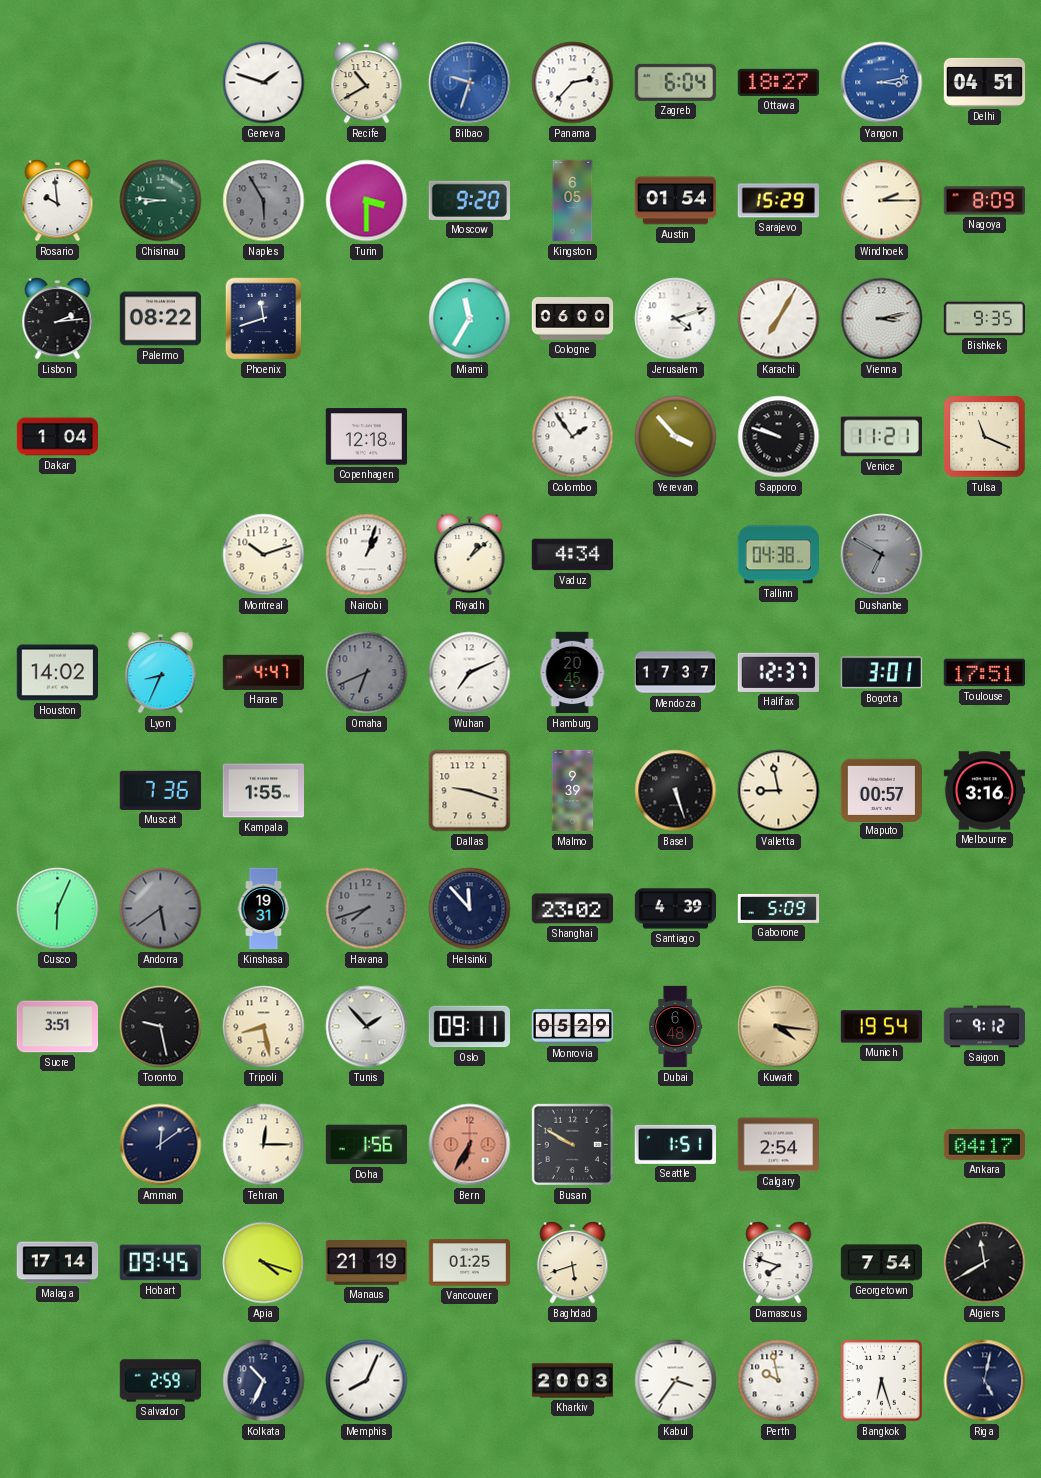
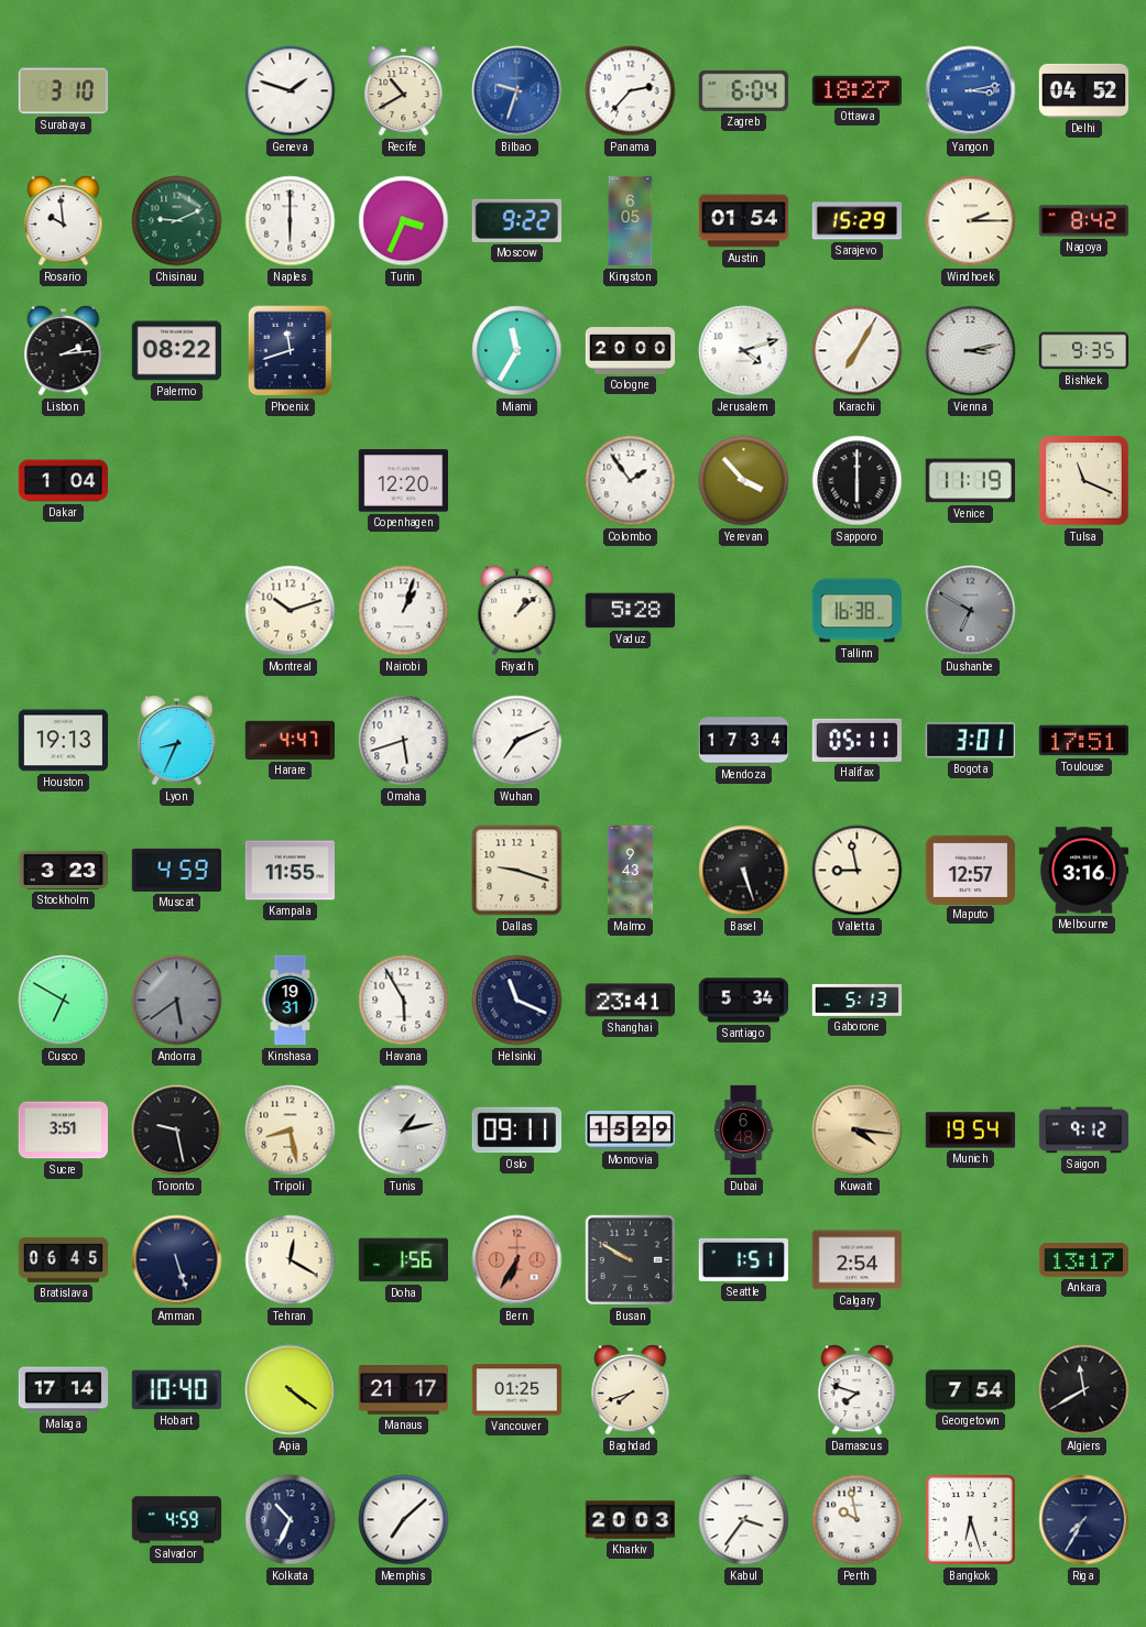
Surabaya: none -> 3:10 (63, 91)
Delhi: 04:51 -> 04:52 (1084, 90)
Chisinau: 8:46 -> 9:11 (177, 221)
Naples: 5:55 -> 6:00 (291, 221)
Naples dial: grey -> white (291, 221)
Turin: 3:30 -> 3:34 (404, 221)
Moscow: 9:20 -> 9:22 (516, 220)
Nagoya: 8:09 -> 8:42 (1084, 221)
Cologne: 06:00 -> 20:00 (631, 351)
Copenhagen: 12:18 -> 12:20 (403, 481)
Sapporo: 9:48 -> 6:00 (858, 481)
Venice: 11:21 -> 11:19 (970, 481)
Vaduz: 4:34 -> 5:28 (630, 611)
Tallinn: 04:38 -> 16:38 (856, 611)
Houston: 14:02 -> 19:13 (64, 741)
Omaha: 6:41 -> 5:42 (404, 741)
Omaha dial: grey -> white (404, 741)
Hamburg: 20:45 -> none (572, 673)
Mendoza: 17:37 -> 17:34 (744, 741)
Halifax: 12:37 -> 05:11 (856, 740)
Stockholm: none -> 3:23 (64, 870)
Muscat: 7:36 -> 4:59 (176, 870)
Kampala: 1:55 -> 11:55 (291, 871)
Malmo: 9:39 -> 9:43 (631, 871)
Maputo: 00:57 -> 12:57 (970, 870)
Cusco: 6:04 -> 6:50 (64, 1001)
Havana: 7:42 -> 5:55 (404, 1001)
Havana dial: grey -> white (404, 1001)
Helsinki: 11:53 -> 11:19 (517, 1001)
Shanghai: 23:02 -> 23:41 (630, 1001)
Santiago: 4:39 -> 5:34 (744, 1001)
Gaborone: 5:09 -> 5:13 (858, 1001)
Tunis: 1:53 -> 1:13 (404, 1131)
Monrovia: 05:29 -> 15:29 (631, 1131)
Bratislava: none -> 06:45 (64, 1259)
Amman: 12:09 -> 5:27 (177, 1260)
Tehran: 12:15 -> 12:20 (291, 1260)
Ankara: 04:17 -> 13:17 (1084, 1260)
Hobart: 09:45 -> 10:40 (176, 1390)
Apia: 4:18 -> 4:21 (291, 1390)
Manaus: 21:19 -> 21:17 (403, 1390)
Baghdad: 5:42 -> 7:42 (631, 1390)
Salvador: 2:59 -> 4:59 (176, 1520)
Memphis: 8:04 -> 7:08 (404, 1520)
Riga: 5:02 -> 7:35 (1084, 1520)
